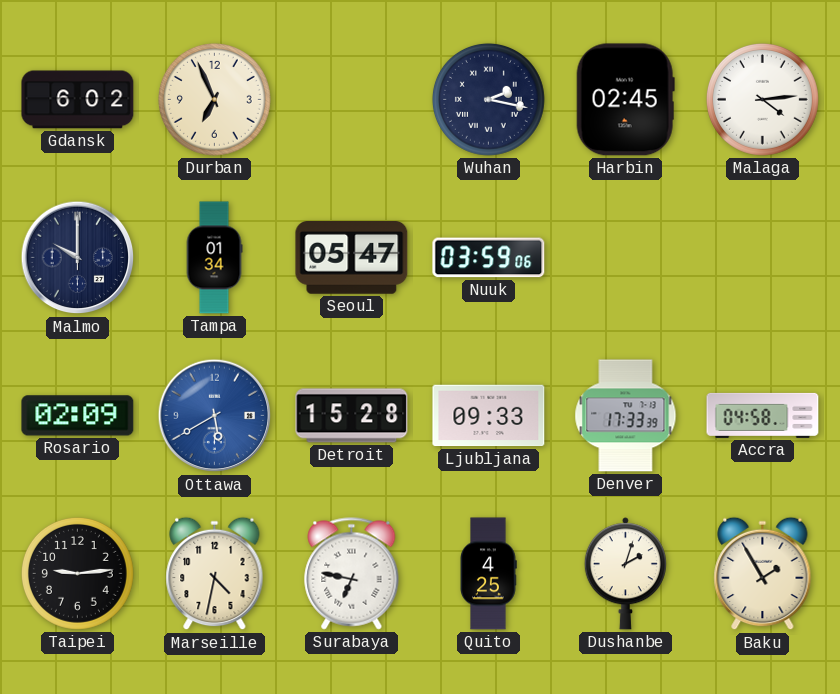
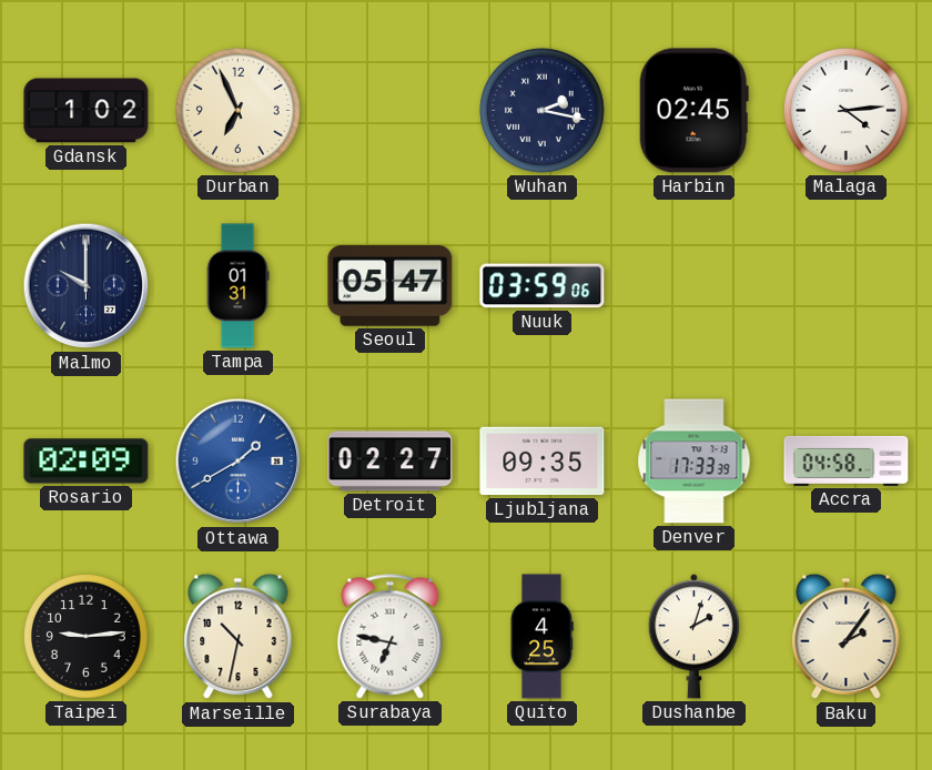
Gdansk: 6:02 -> 1:02 (87, 111)
Tampa: 01:34 -> 01:31 (237, 286)
Ottawa: 5:40 -> 1:40 (239, 462)
Detroit: 15:28 -> 02:27 (391, 462)
Ljubljana: 09:33 -> 09:35 (543, 462)
Marseille: 4:32 -> 10:32 (239, 637)
Baku: 1:55 -> 2:06 (847, 637)
